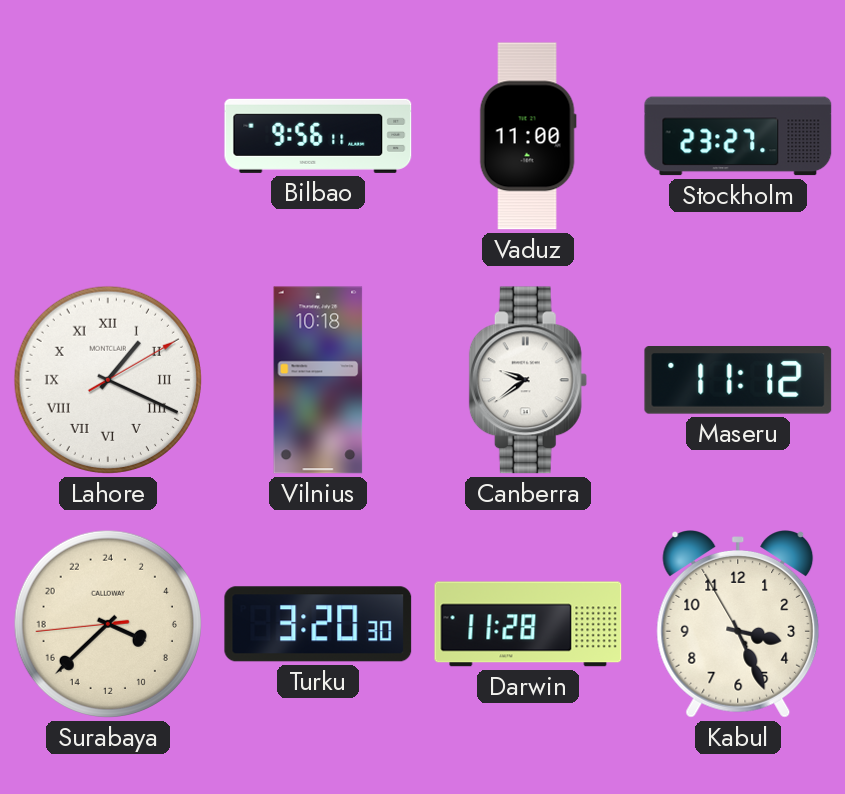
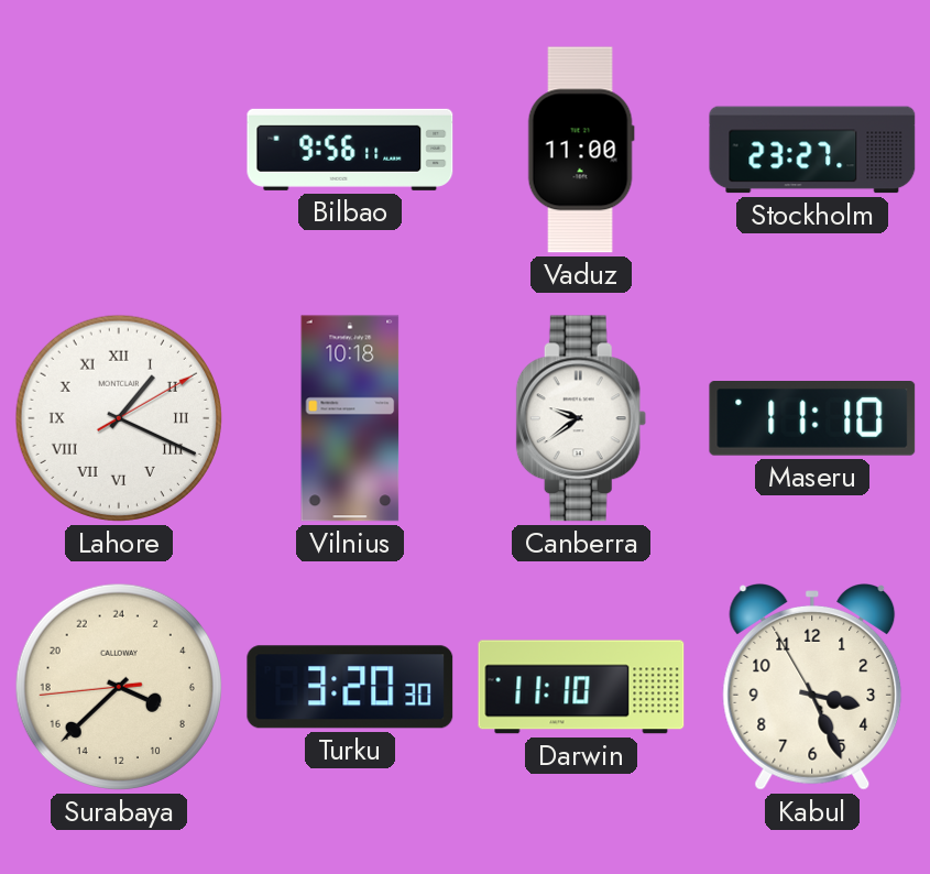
Maseru: 11:12 -> 11:10 (812, 419)
Darwin: 11:28 -> 11:10 (581, 687)
